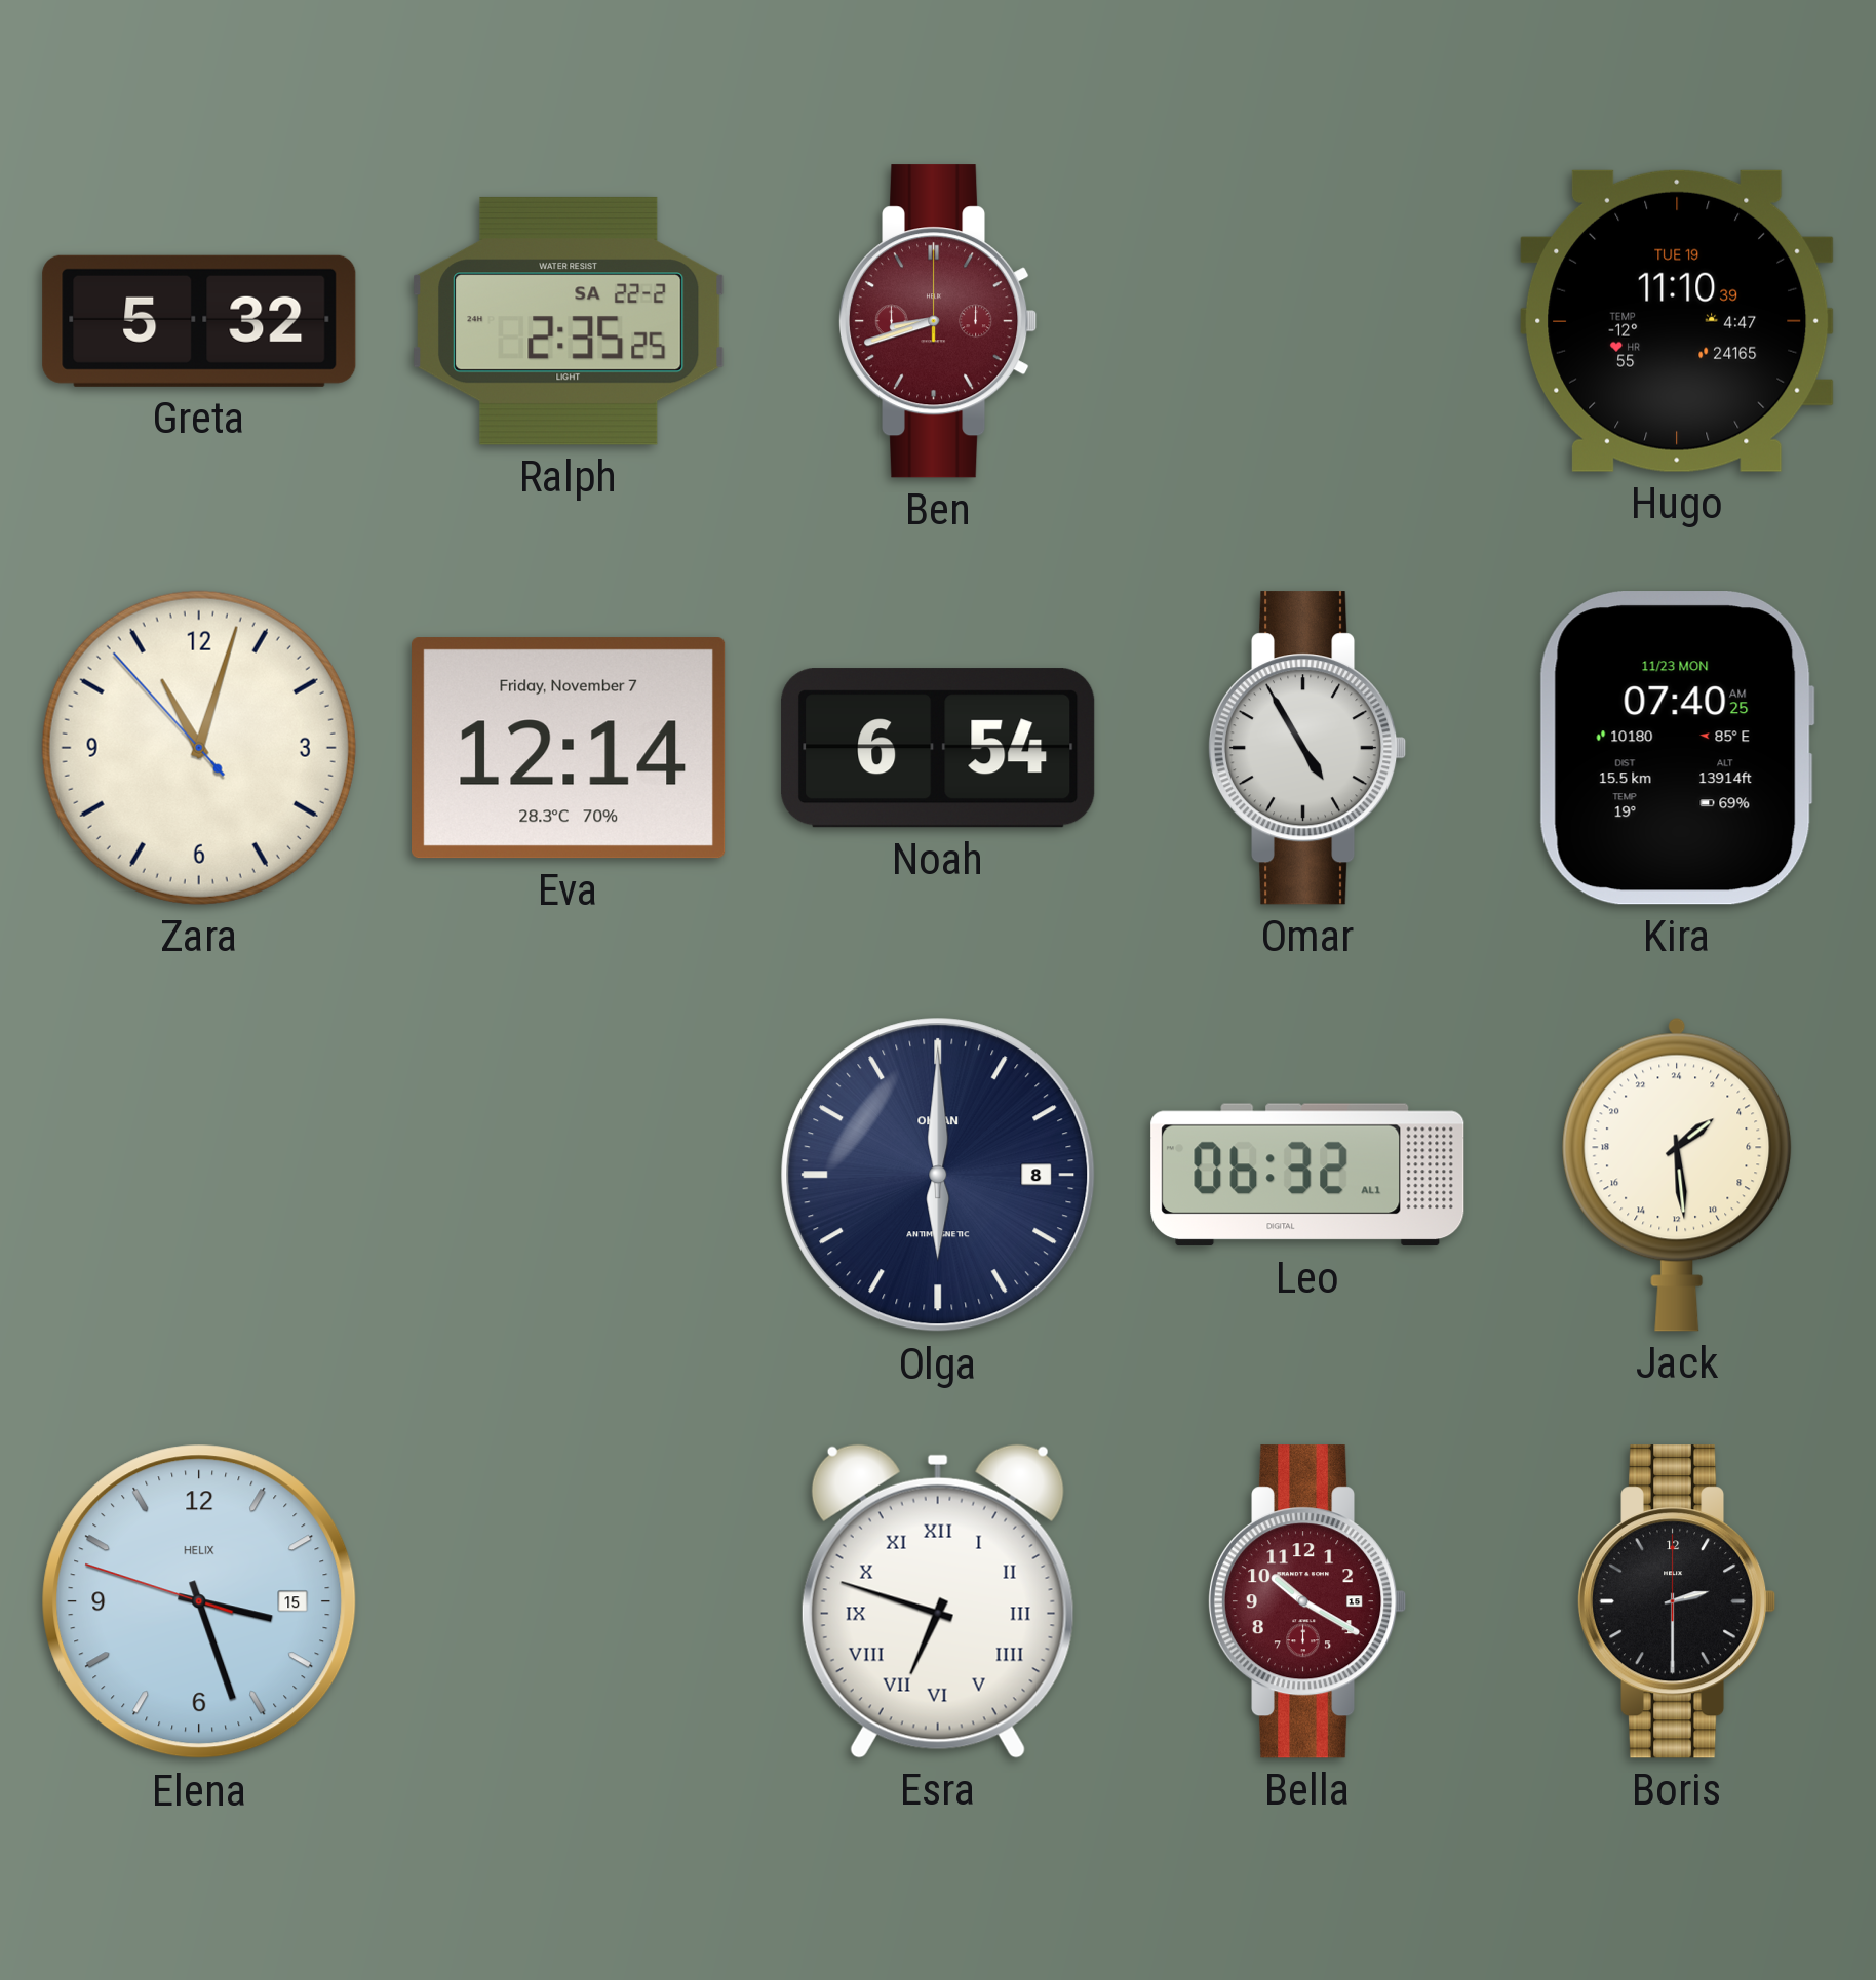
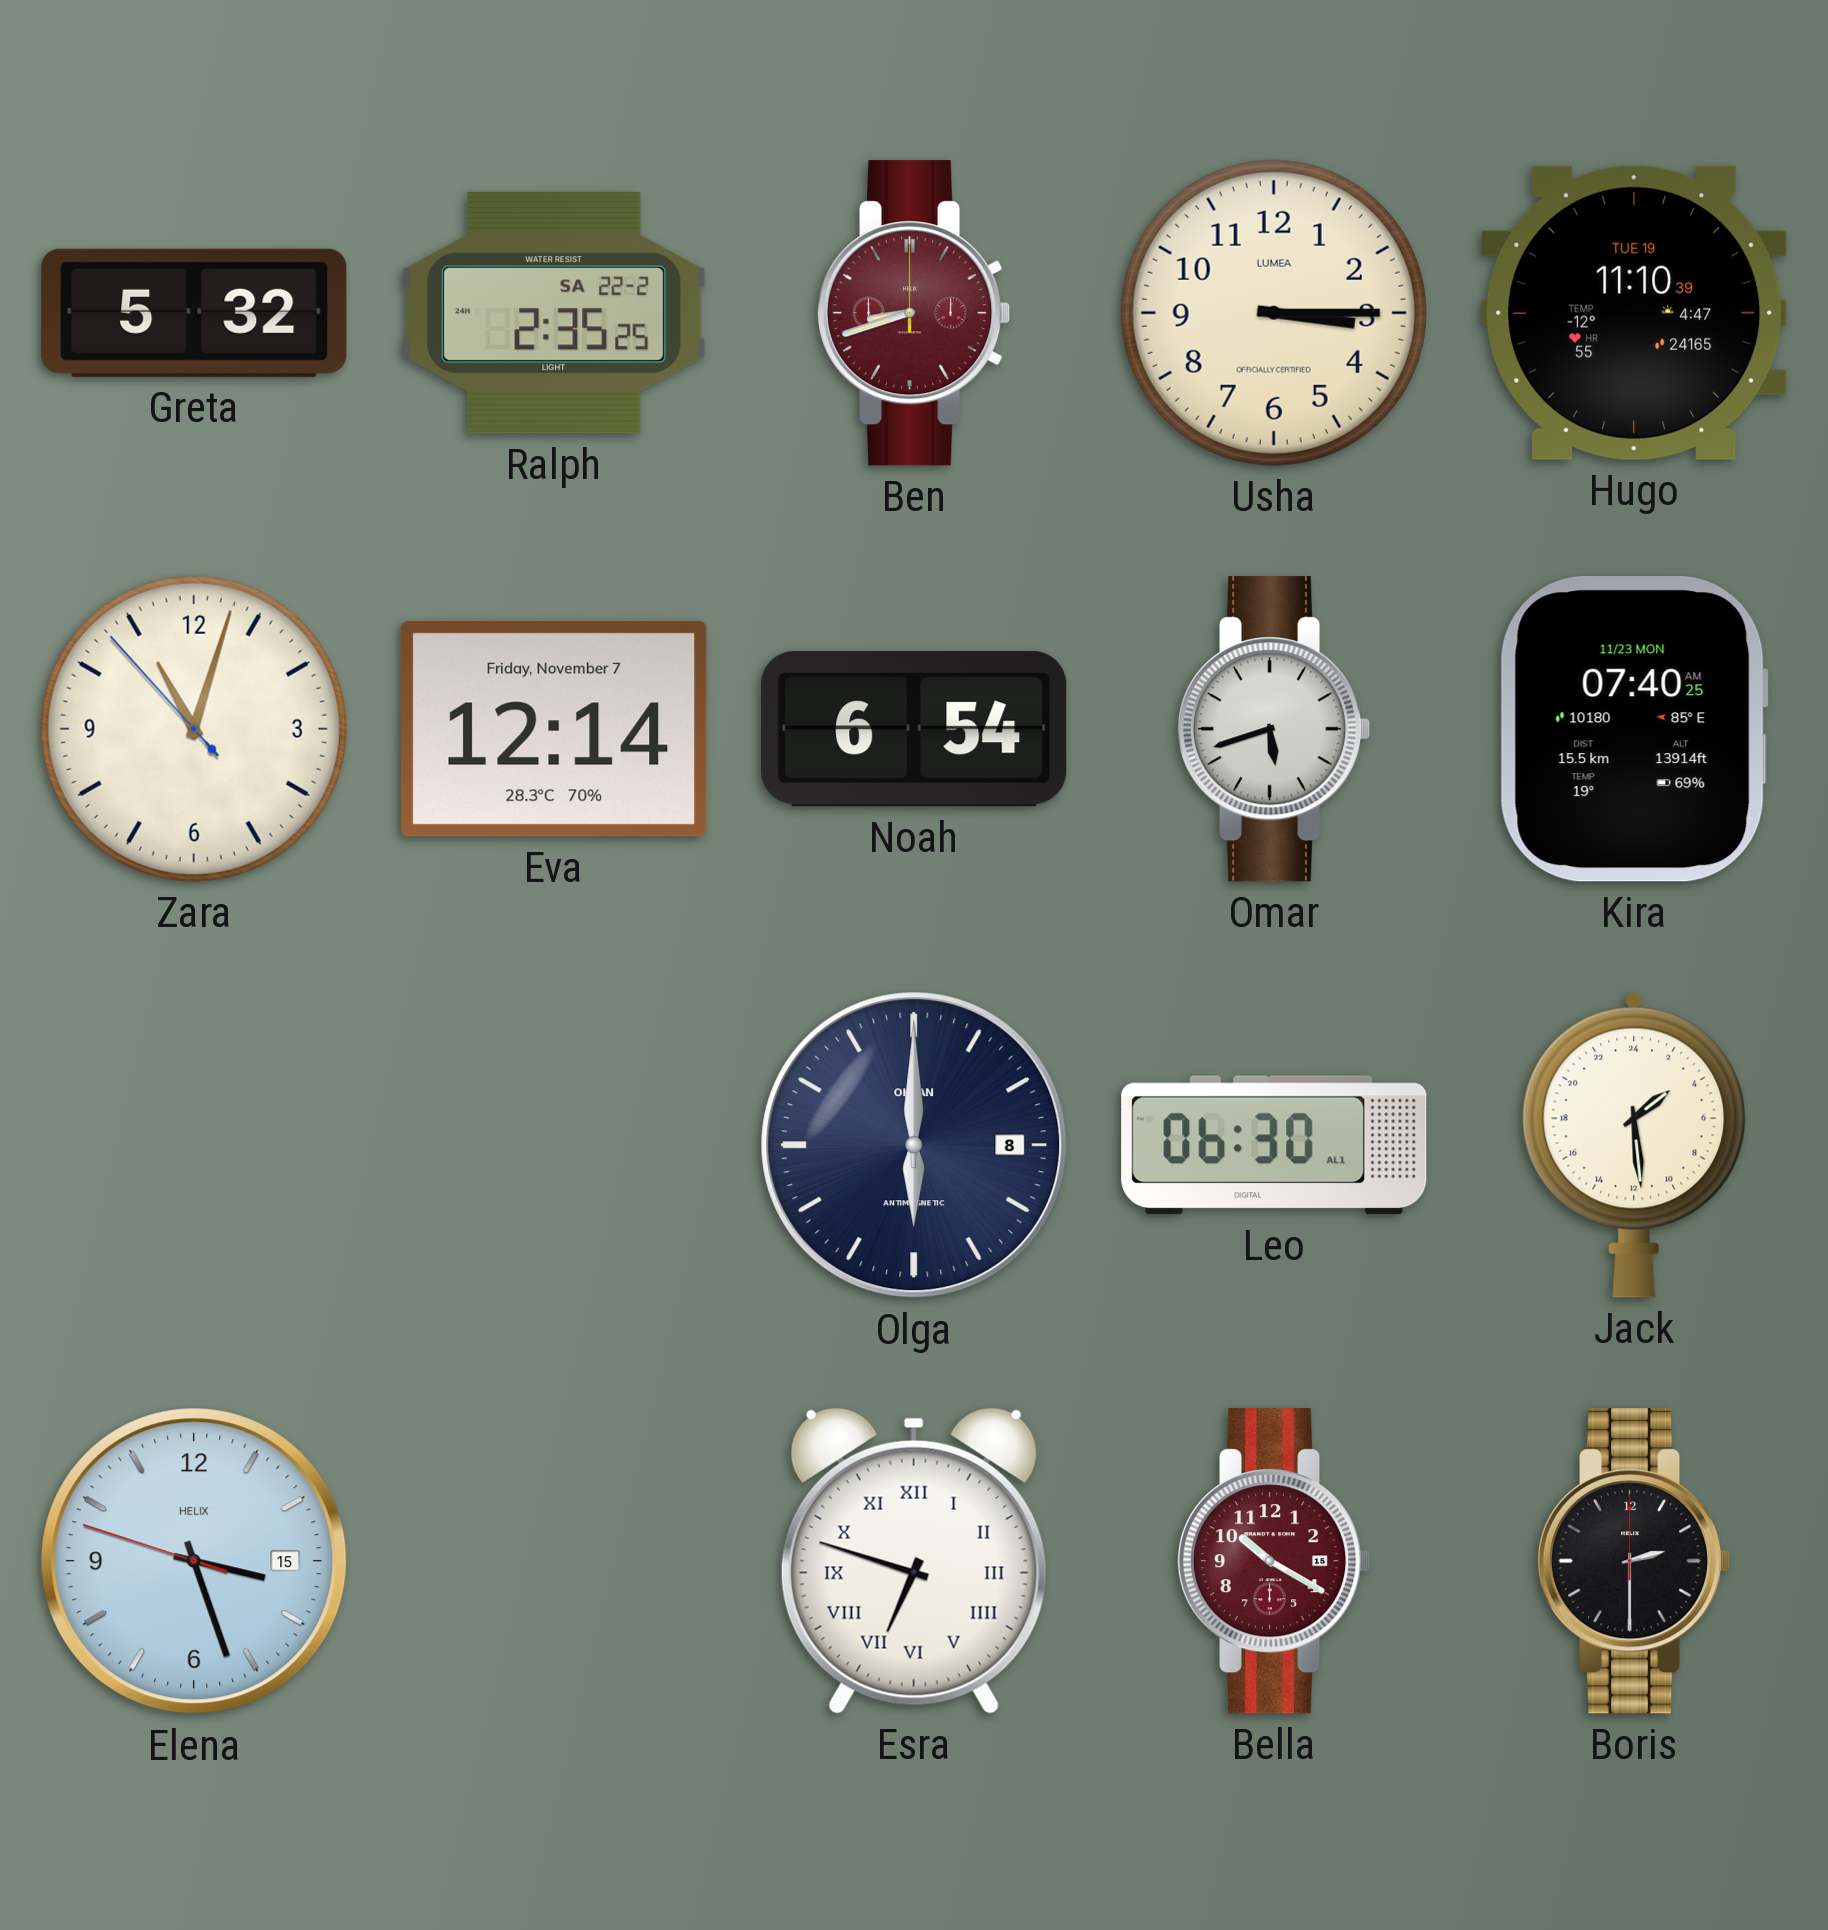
Usha: none -> 3:15 (1274, 313)
Omar: 4:55 -> 5:42 (1274, 729)
Leo: 06:32 -> 06:30 (1274, 1145)
